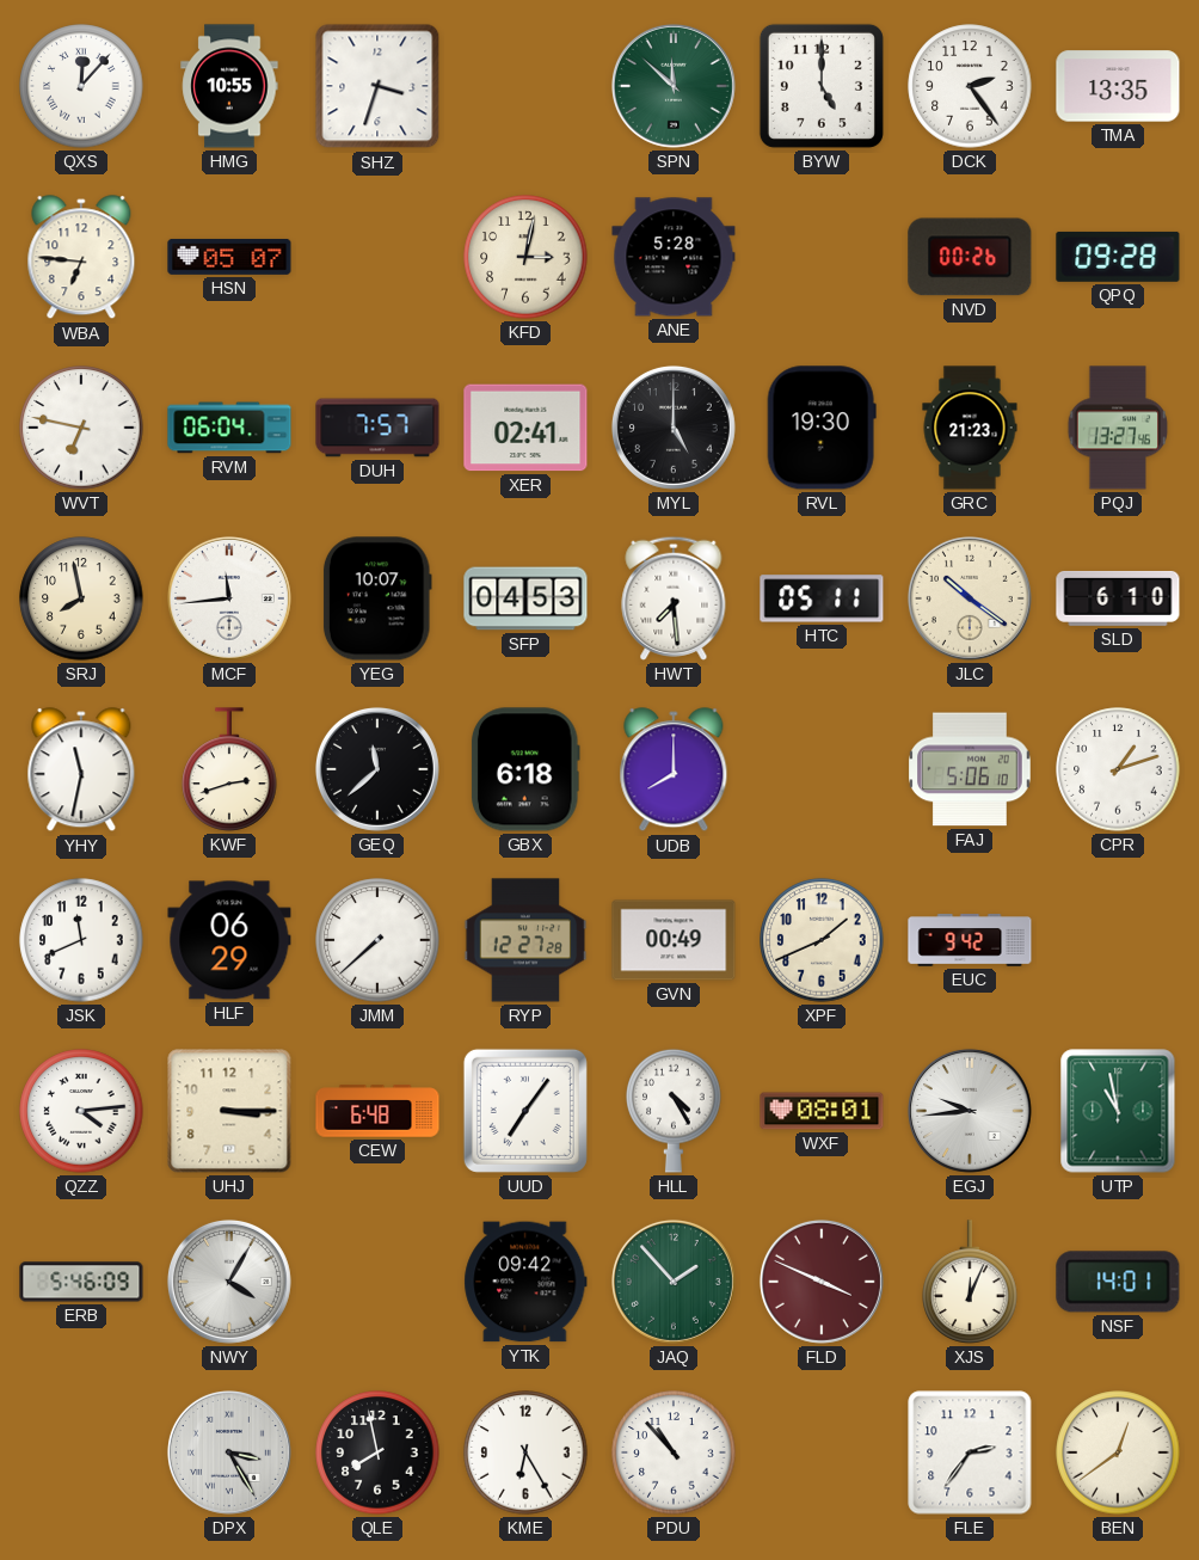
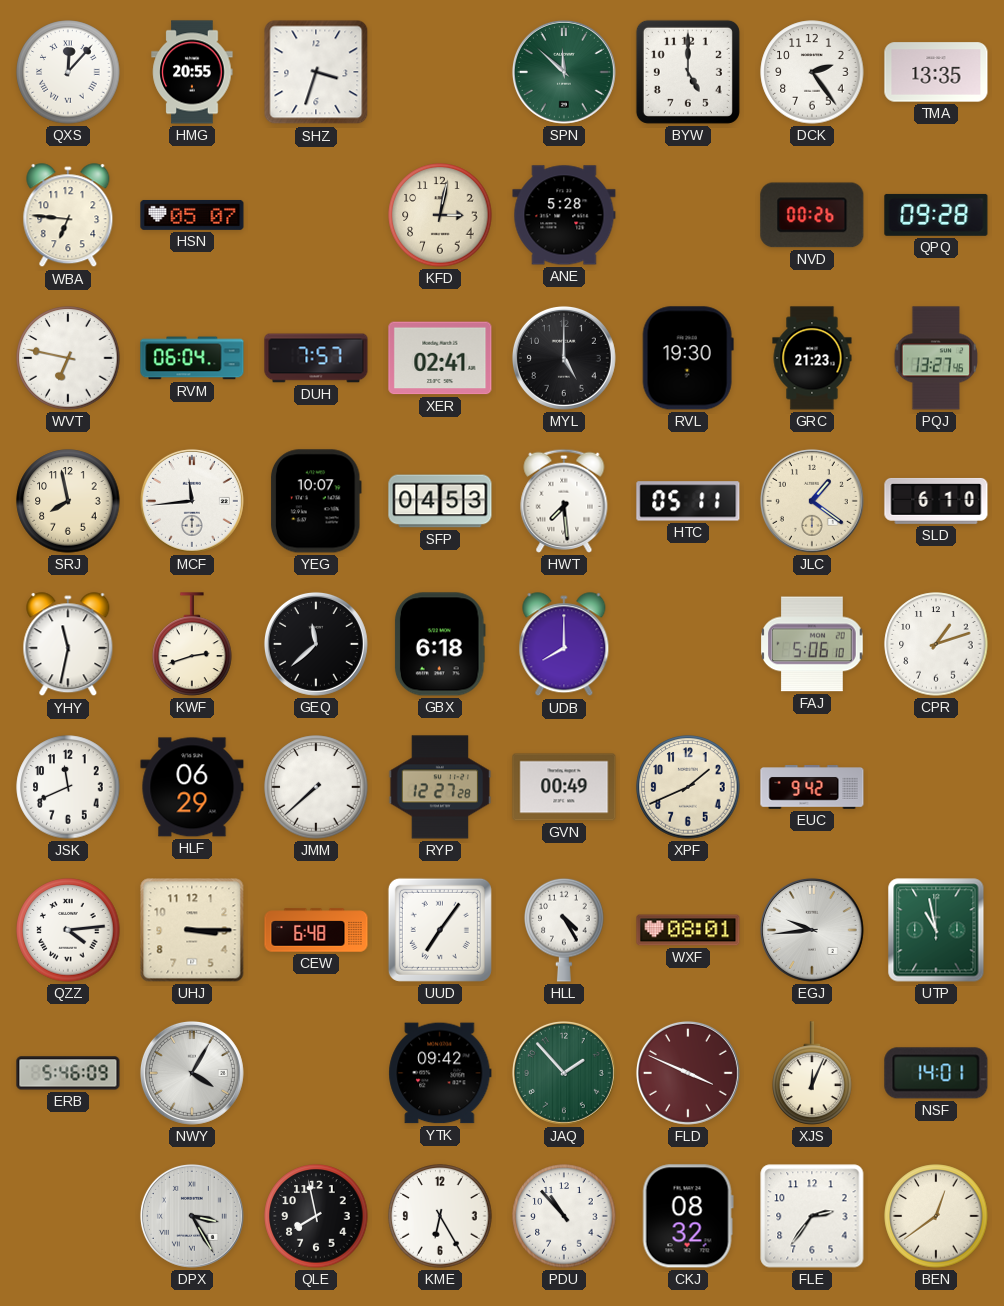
HMG: 10:55 -> 20:55 (192, 72)
JLC: 10:21 -> 1:21 (812, 501)
CKJ: none -> 08:32 (688, 1216)
